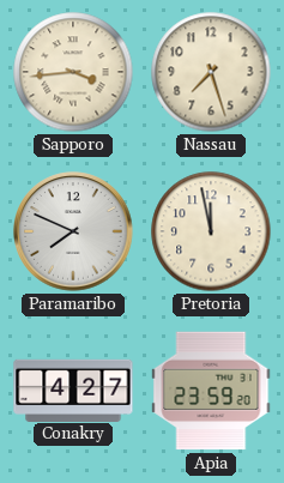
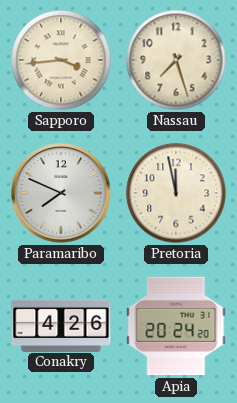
Conakry: 4:27 -> 4:26 (61, 325)
Apia: 23:59 -> 20:24 (176, 326)
